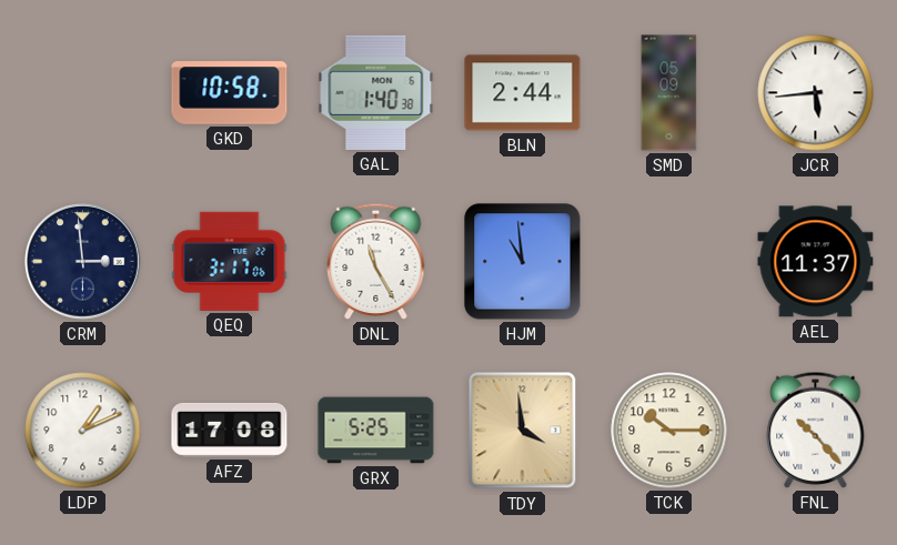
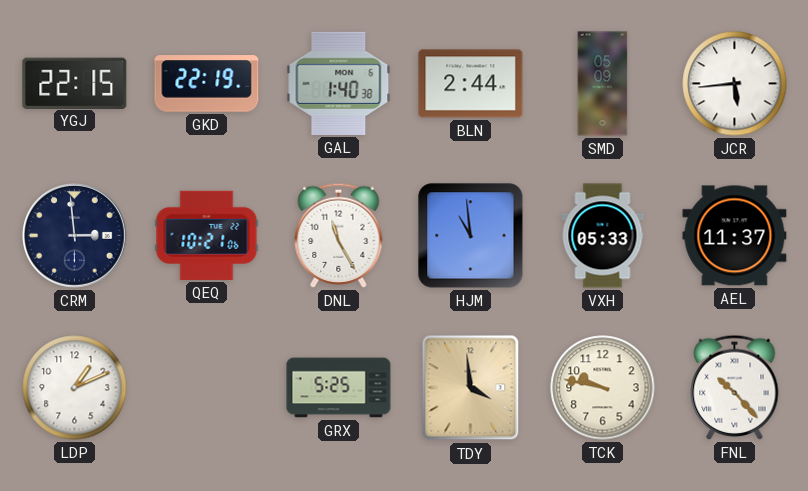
YGJ: none -> 22:15 (75, 83)
GKD: 10:58 -> 22:19 (207, 84)
QEQ: 3:17 -> 10:21 (207, 235)
VXH: none -> 05:33 (603, 236)
AFZ: 17:08 -> none (230, 430)
TCK: 10:15 -> 9:47 (603, 388)
